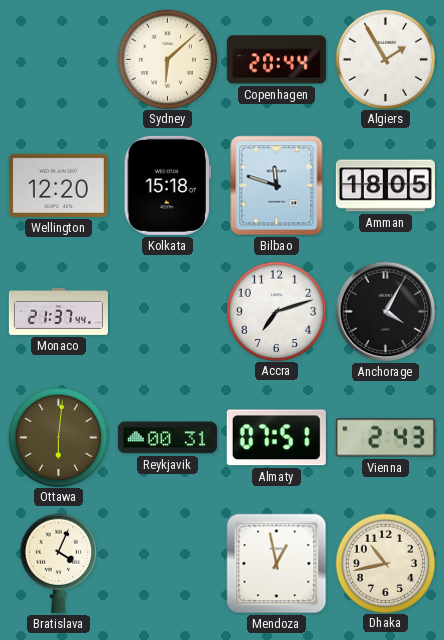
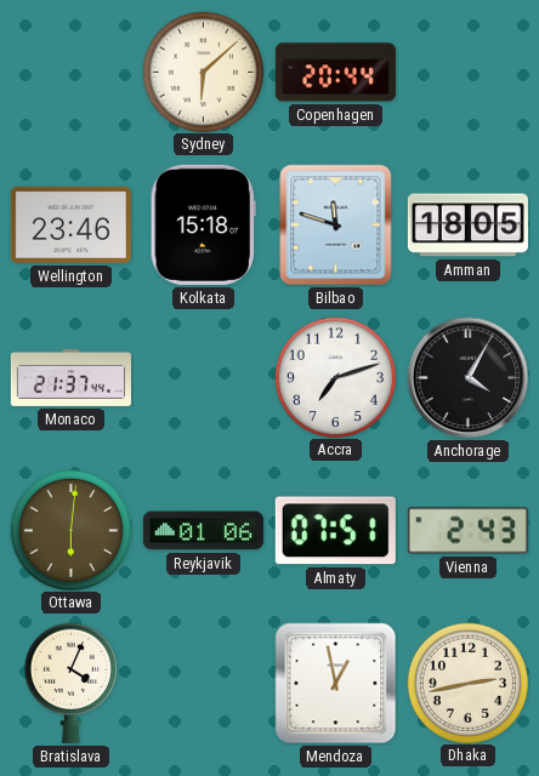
Algiers: 1:55 -> none (385, 59)
Wellington: 12:20 -> 23:46 (70, 224)
Reykjavik: 00:31 -> 01:06 (203, 531)
Dhaka: 10:43 -> 2:43 (467, 683)
